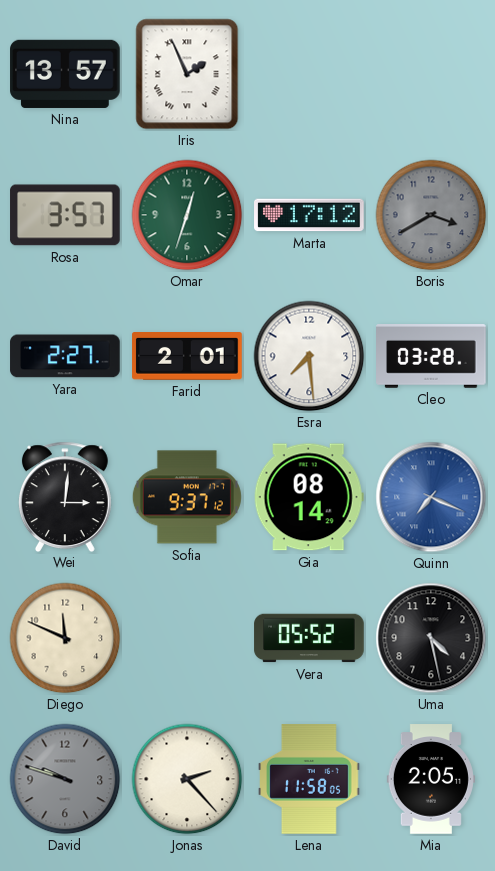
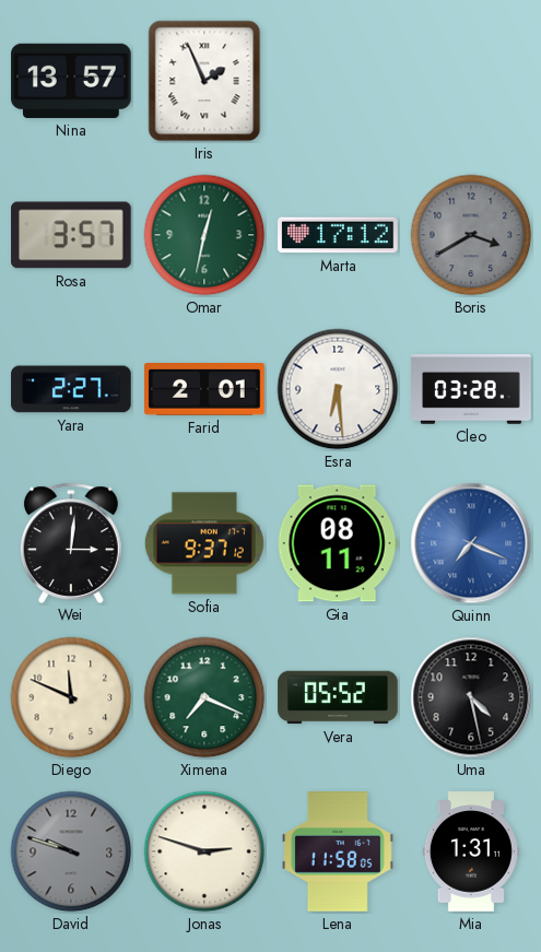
Omar: 12:33 -> 12:32 (204, 235)
Esra: 7:29 -> 6:29 (338, 389)
Gia: 08:14 -> 08:11 (338, 543)
Ximena: none -> 7:19 (204, 697)
Jonas: 2:23 -> 2:48 (204, 851)
Mia: 2:05 -> 1:31 (471, 851)
